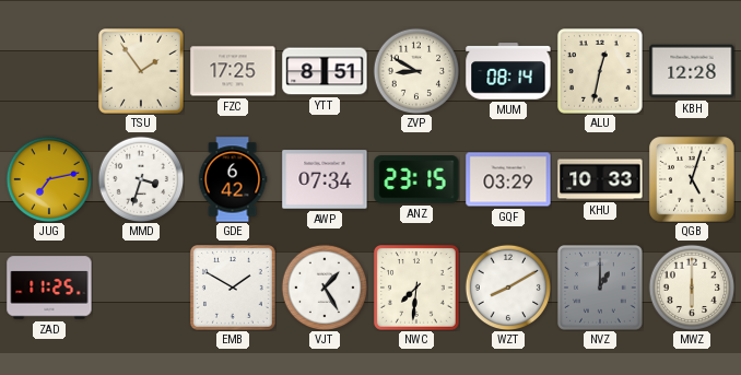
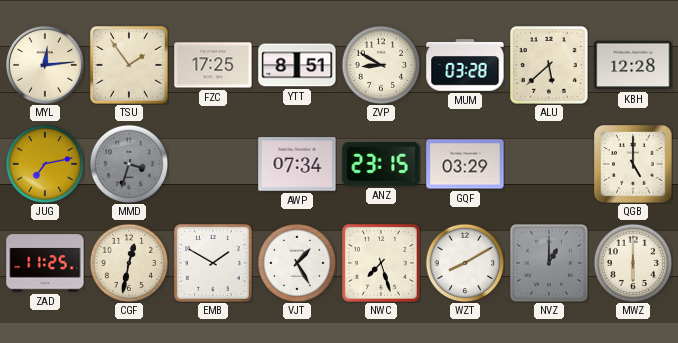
MYL: none -> 12:14 (45, 65)
MUM: 08:14 -> 03:28 (465, 65)
ALU: 12:32 -> 5:38 (550, 66)
MMD dial: white -> grey (129, 164)
GDE: 6:42 -> none (233, 179)
KHU: 10:33 -> none (600, 179)
QGB: 5:03 -> 5:00 (633, 164)
CGF: none -> 12:32 (129, 263)
NWC: 7:31 -> 7:27 (382, 264)
